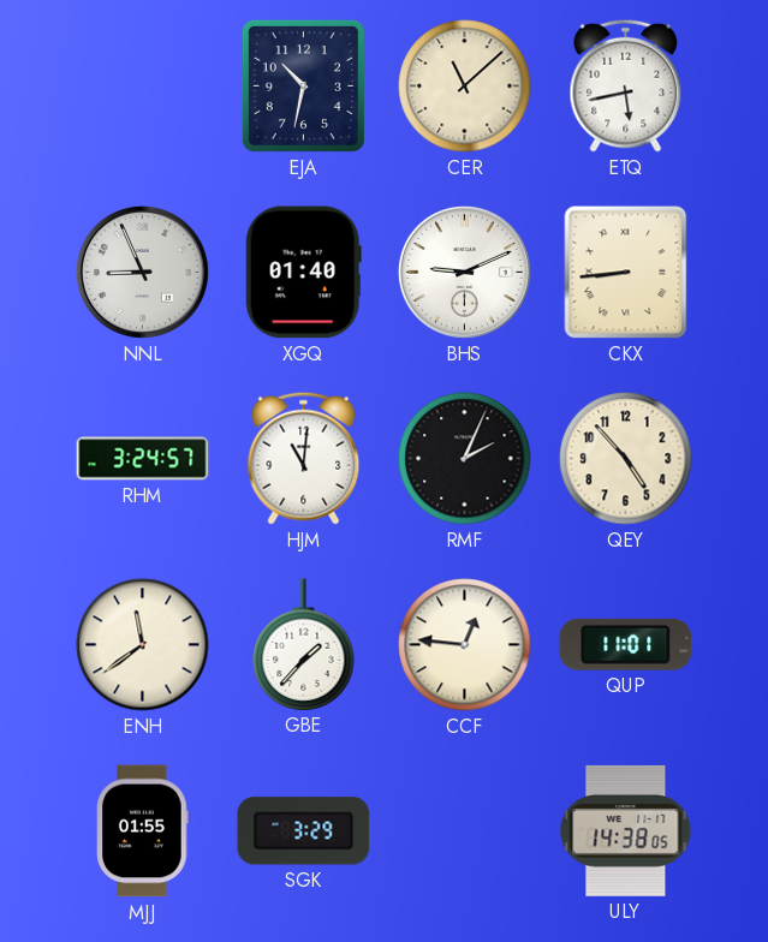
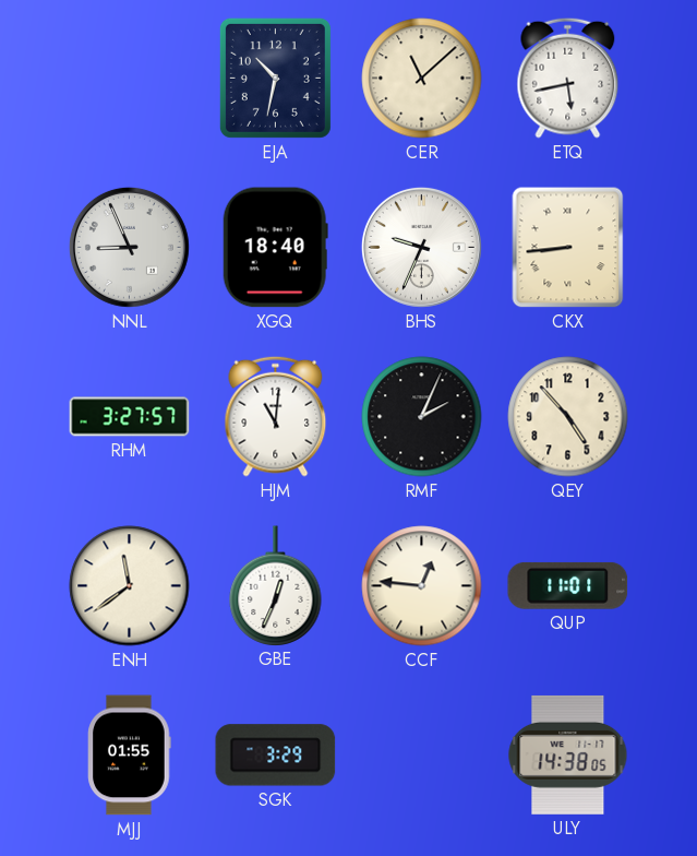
XGQ: 01:40 -> 18:40 (275, 248)
BHS: 9:11 -> 9:34 (421, 247)
RHM: 3:24 -> 3:27 (130, 417)
GBE: 1:37 -> 12:34 (276, 585)
